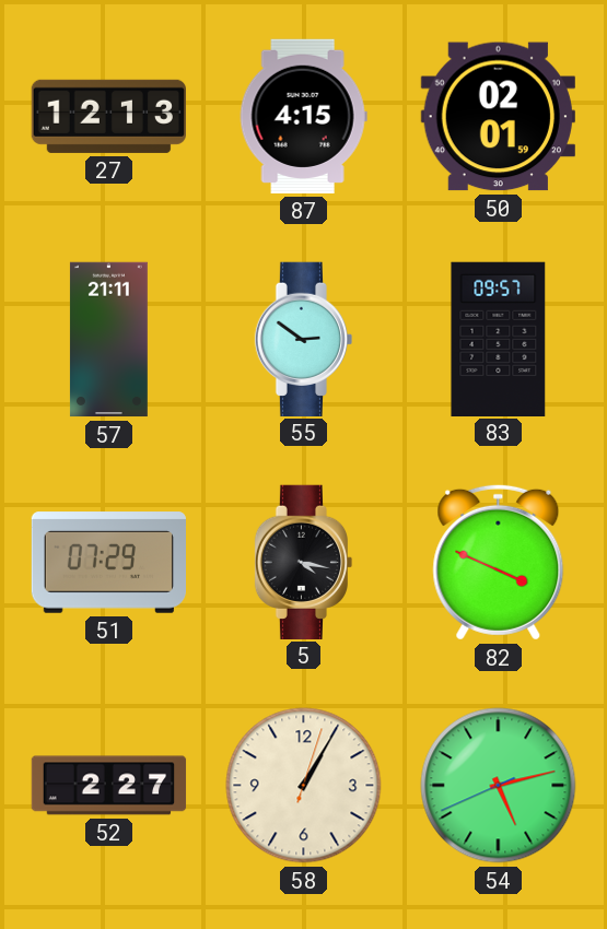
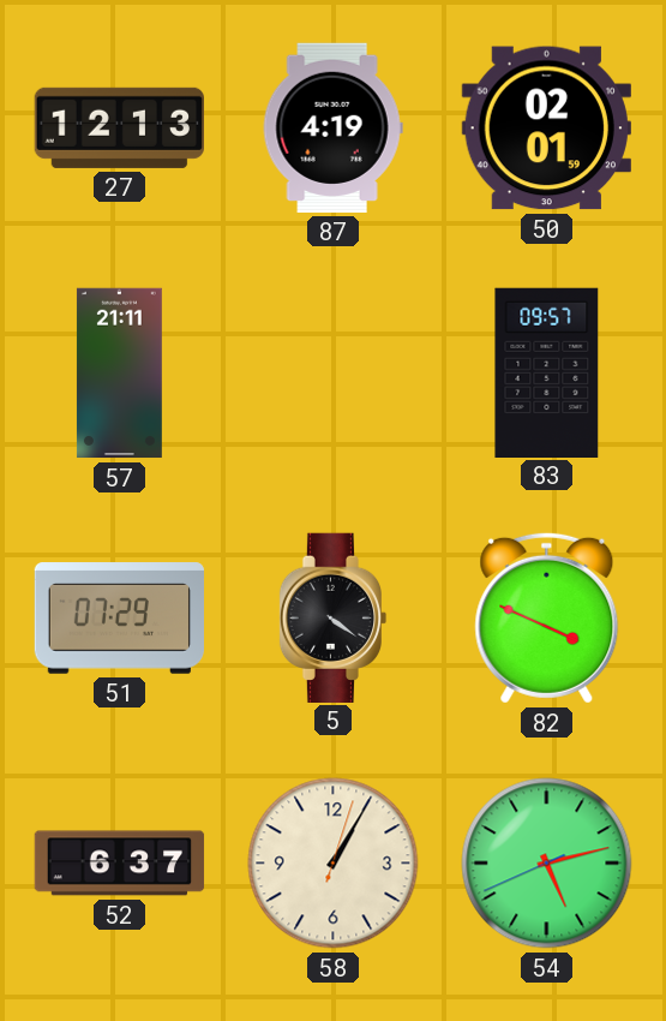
87: 4:15 -> 4:19 (332, 127)
55: 2:51 -> none (304, 339)
5: 4:17 -> 4:21 (334, 617)
52: 2:27 -> 6:37 (120, 864)
